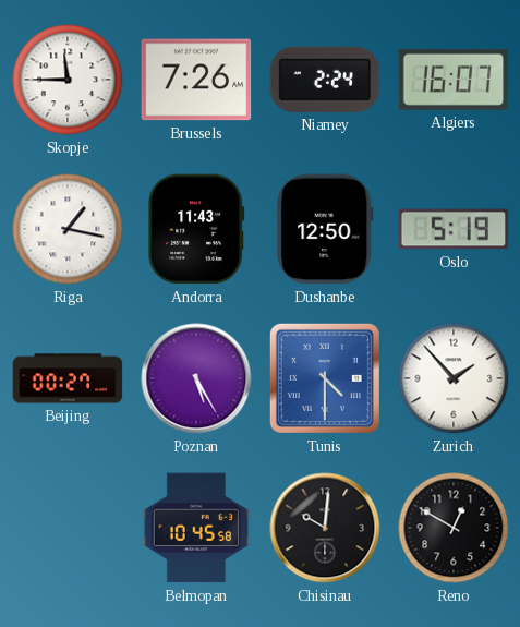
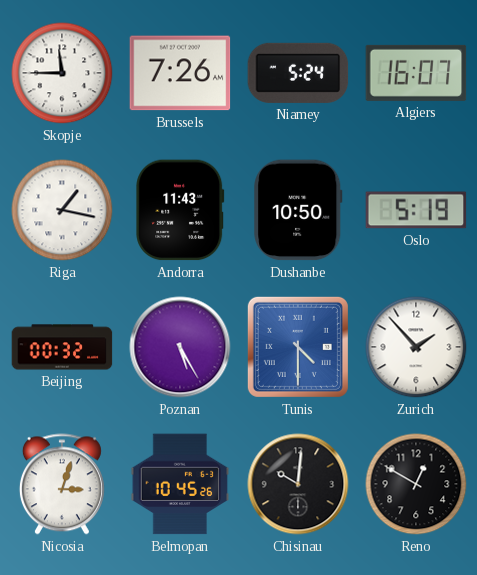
Niamey: 2:24 -> 5:24 (298, 73)
Dushanbe: 12:50 -> 10:50 (298, 210)
Beijing: 00:27 -> 00:32 (62, 347)
Nicosia: none -> 3:03 (62, 484)
Belmopan: 10:45:58 -> 10:45:26 (180, 484)
